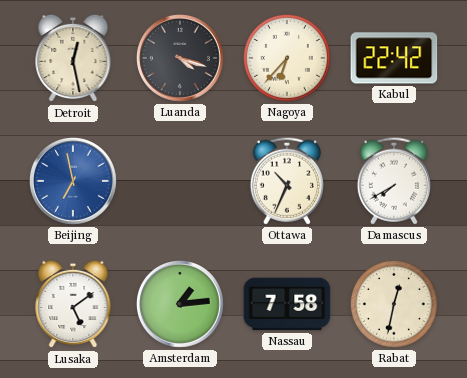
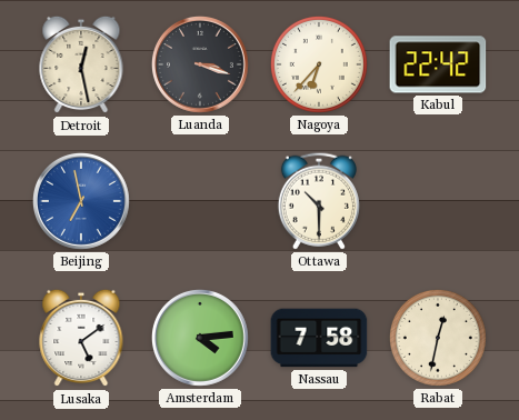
Luanda: 4:18 -> 3:18 (200, 64)
Ottawa: 10:34 -> 10:30 (319, 201)
Damascus: 7:40 -> none (394, 181)
Amsterdam: 1:14 -> 4:14 (200, 338)
